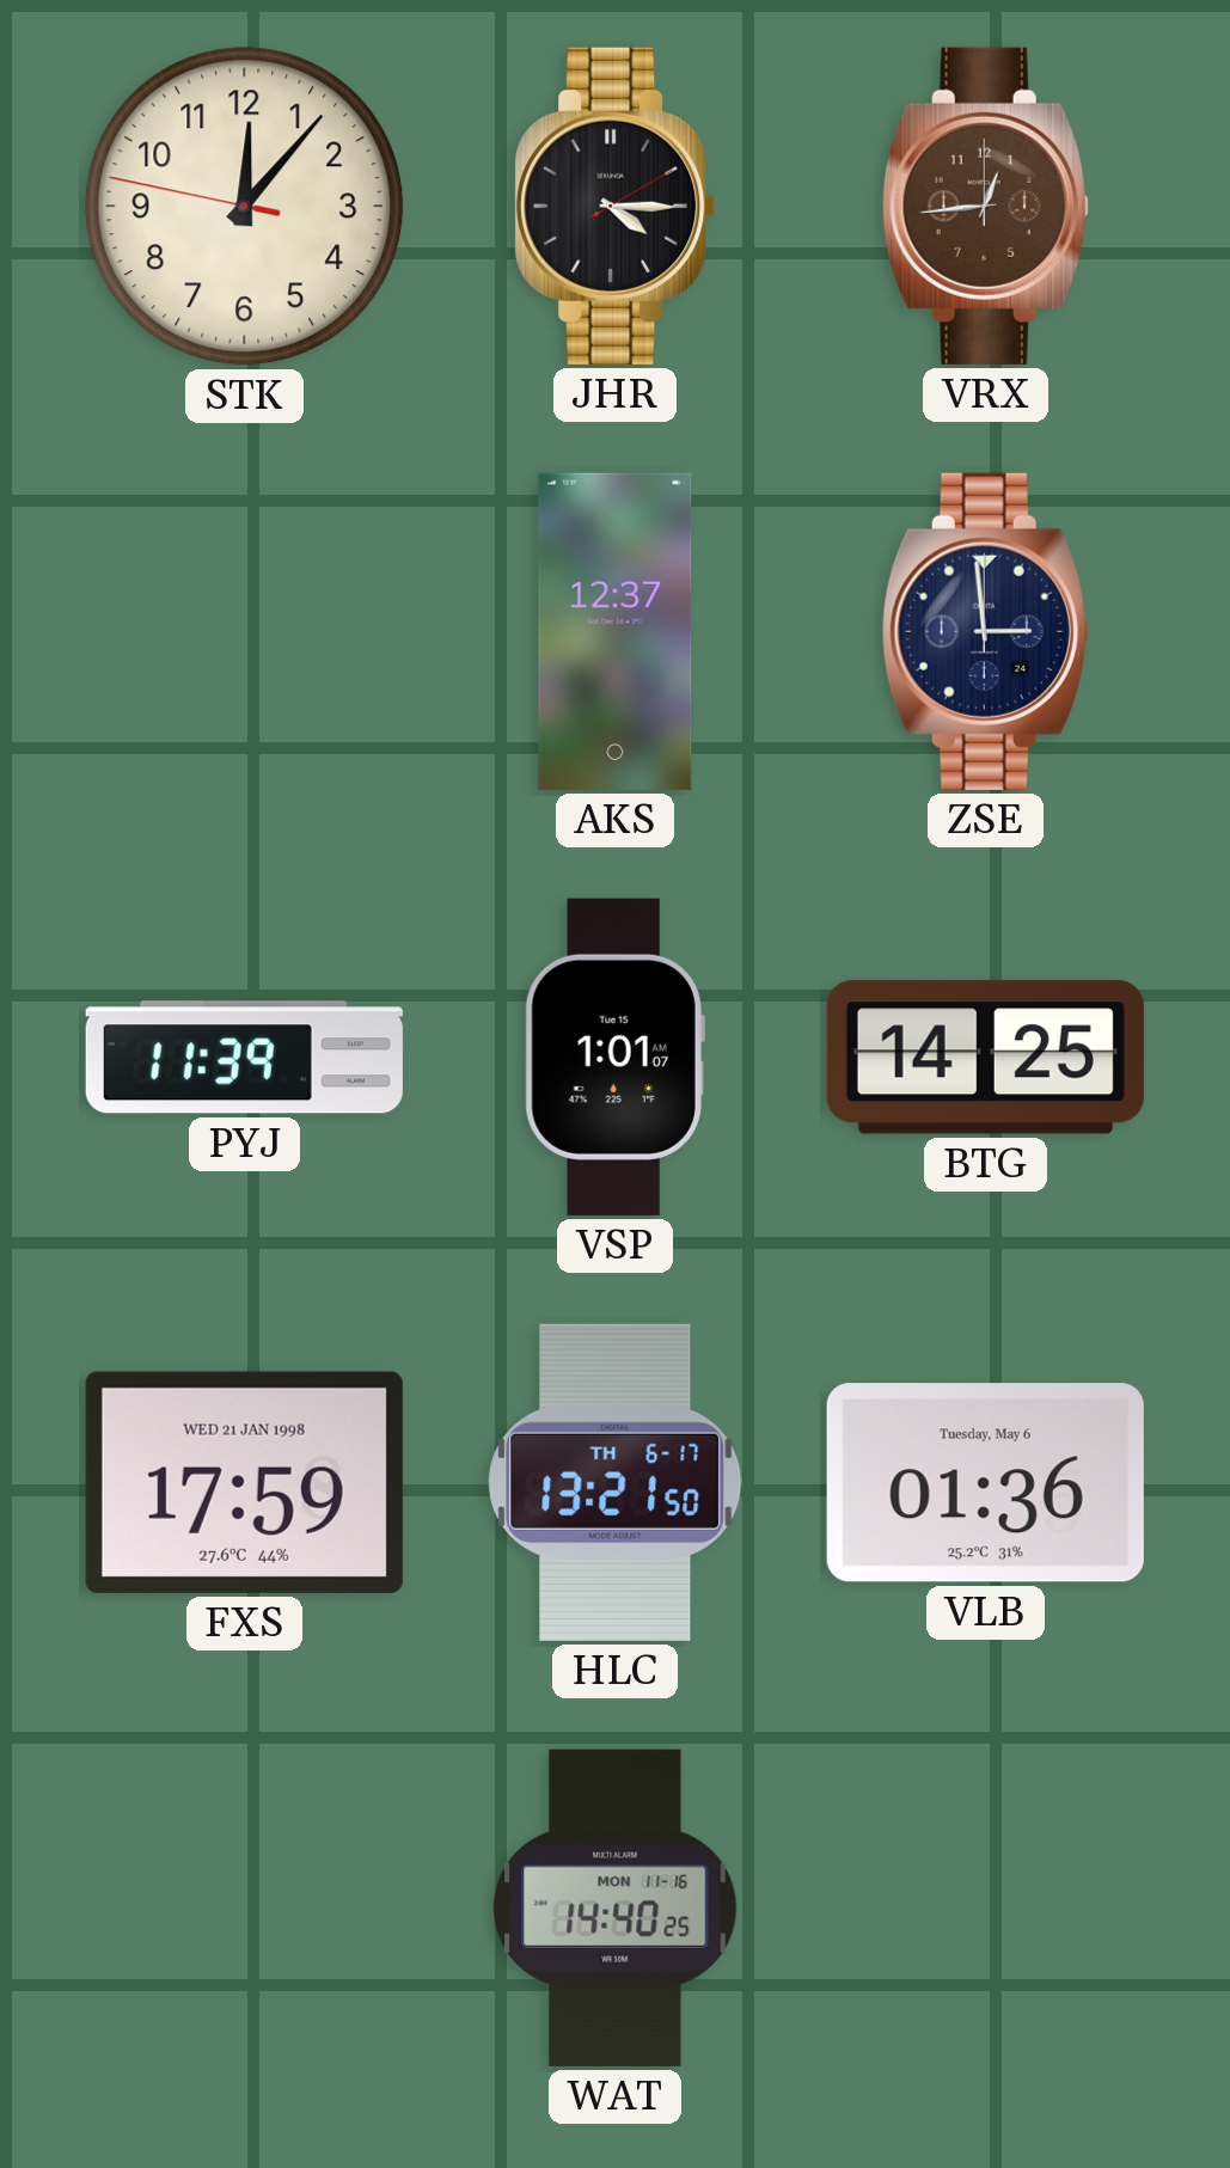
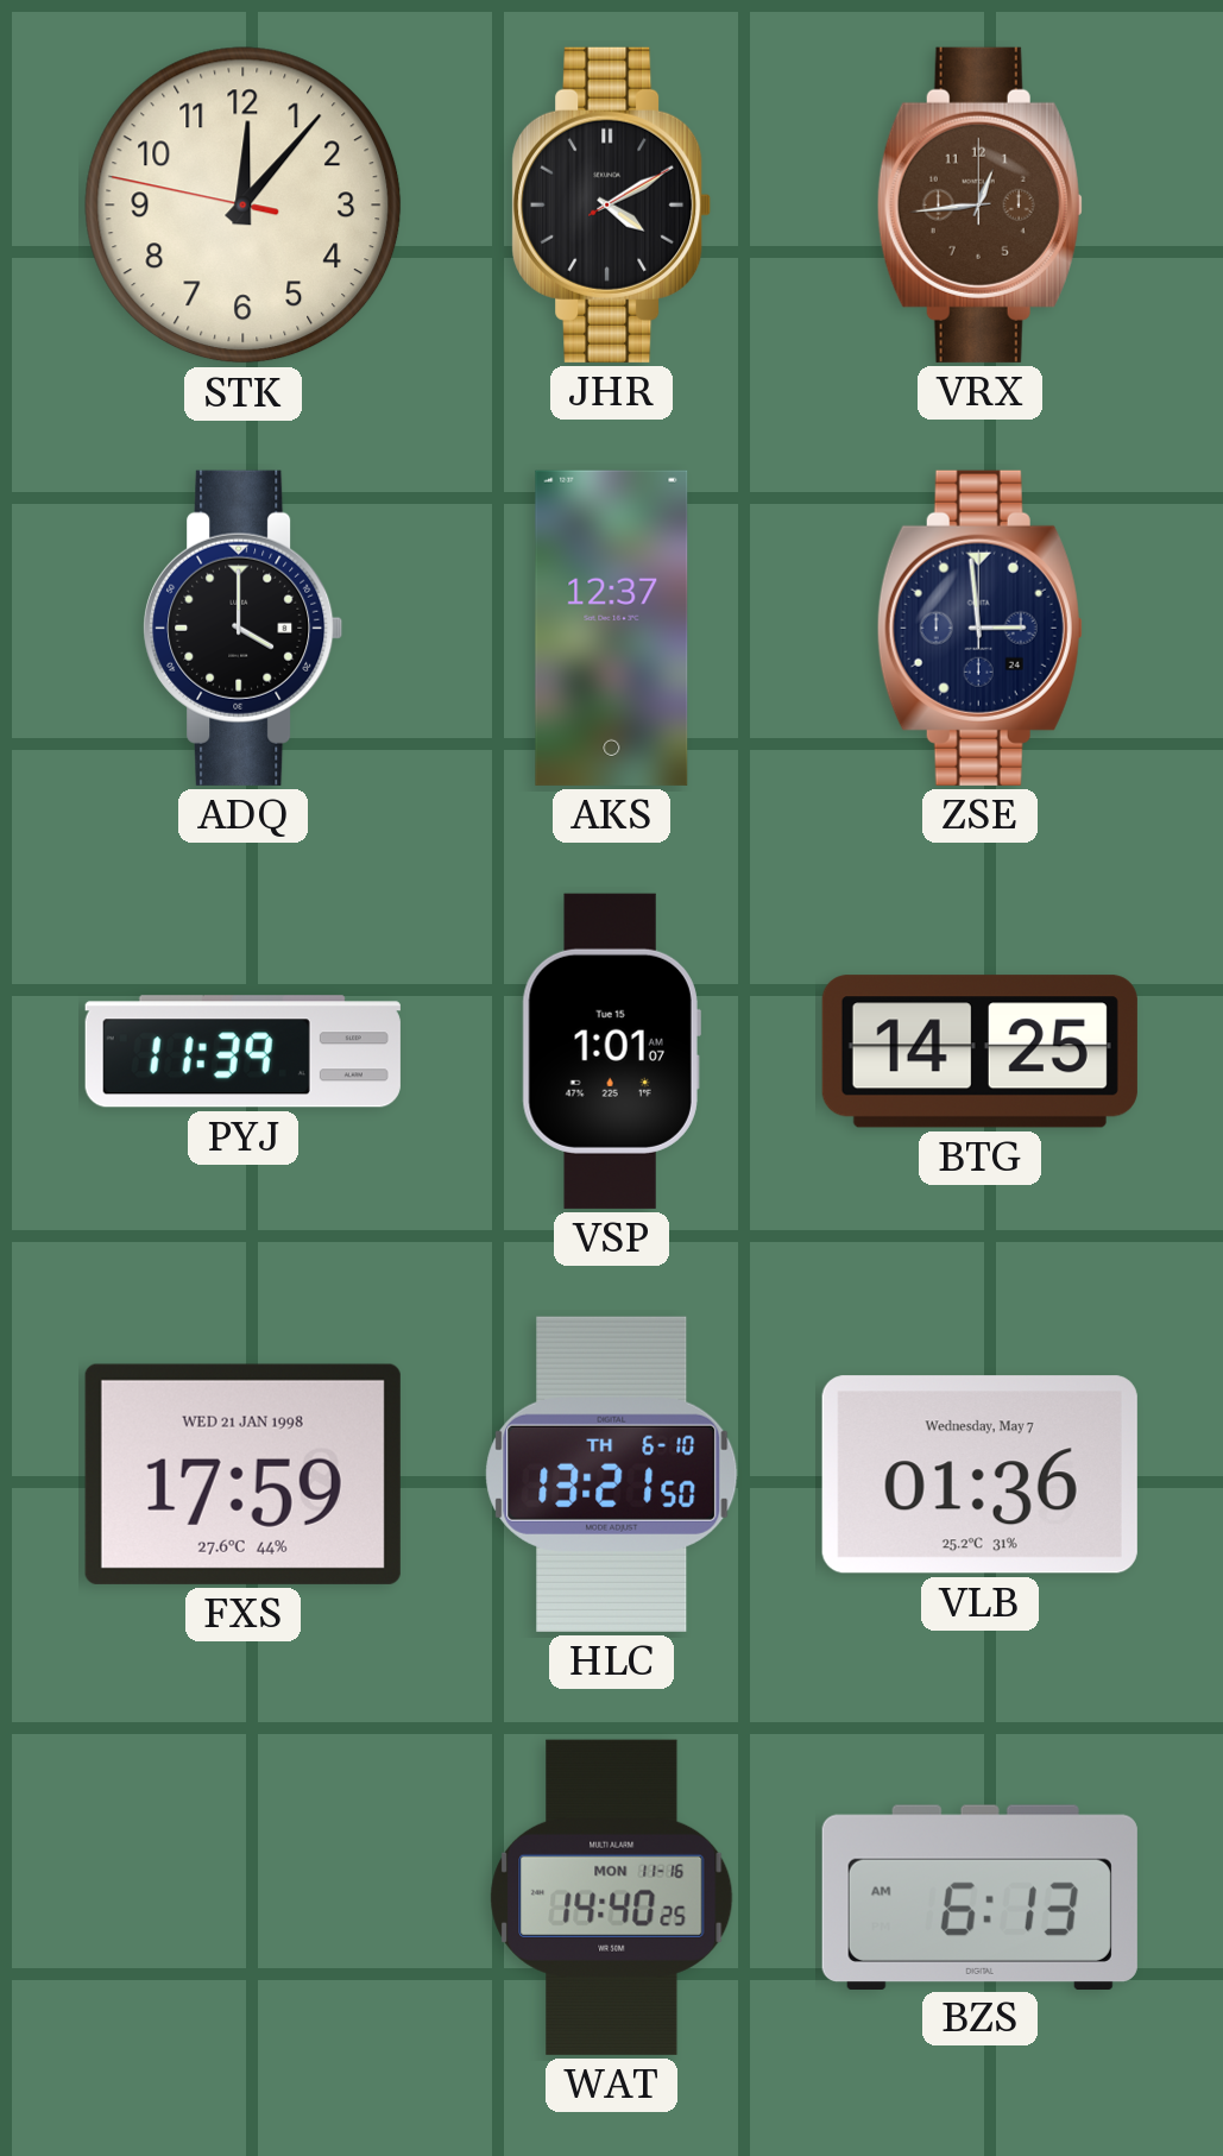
JHR: 4:15 -> 4:10 (612, 204)
ADQ: none -> 4:00 (244, 628)
HLC date: TH 6-17 -> TH 6-10 (612, 1474)
VLB date: Tuesday, May 6 -> Wednesday, May 7 (979, 1475)
BZS: none -> 6:13 (979, 1897)
